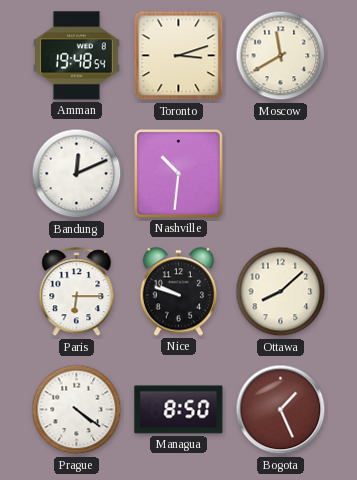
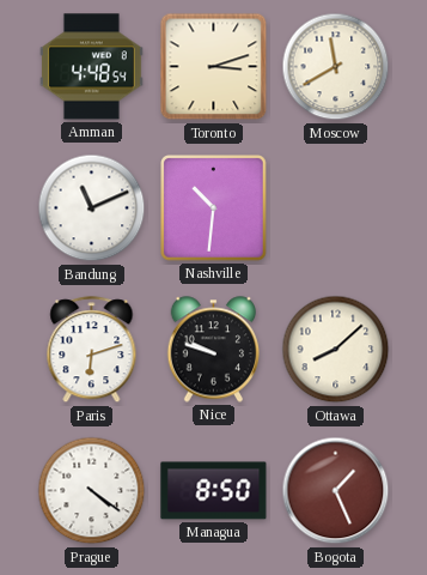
Amman: 19:48 -> 4:48 (91, 67)
Bandung: 12:11 -> 11:11 (92, 208)
Paris: 6:15 -> 6:12 (92, 350)
